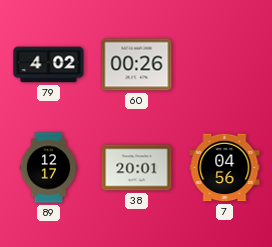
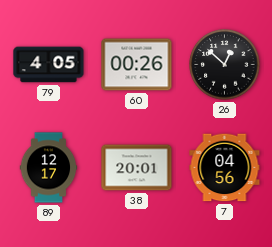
79: 4:02 -> 4:05 (49, 65)
26: none -> 12:52 (225, 65)
